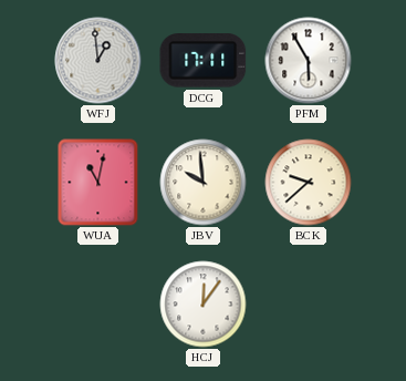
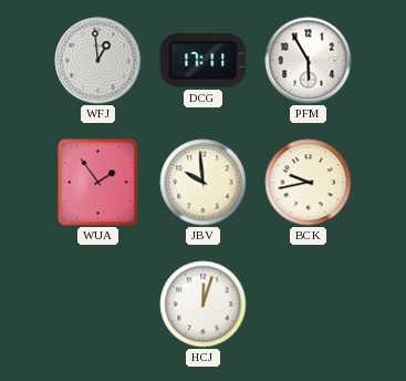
WUA: 11:02 -> 1:54 (98, 183)
BCK: 9:38 -> 9:43 (309, 183)
HCJ: 12:06 -> 12:03 (204, 305)
